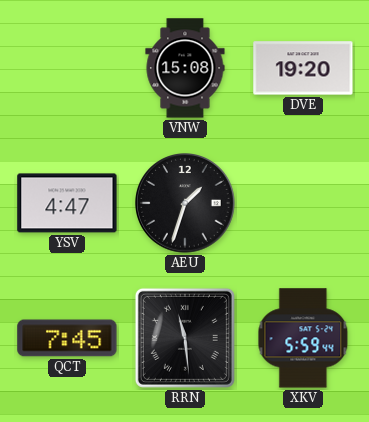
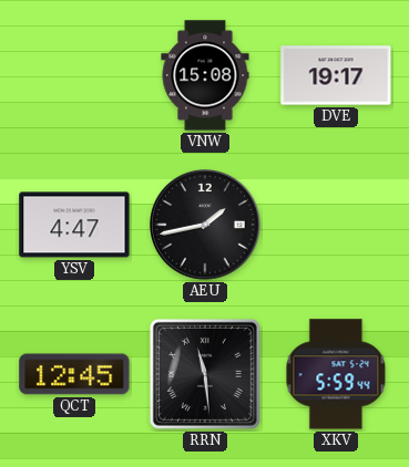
DVE: 19:20 -> 19:17 (336, 75)
AEU: 1:33 -> 1:43 (205, 225)
QCT: 7:45 -> 12:45 (74, 374)
